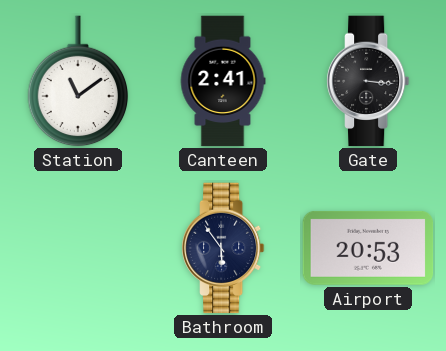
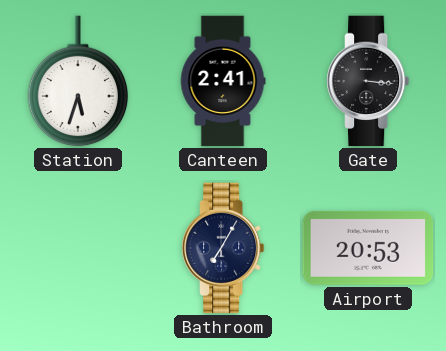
Station: 11:09 -> 5:33 (78, 81)
Bathroom: 5:54 -> 7:05 (223, 248)
